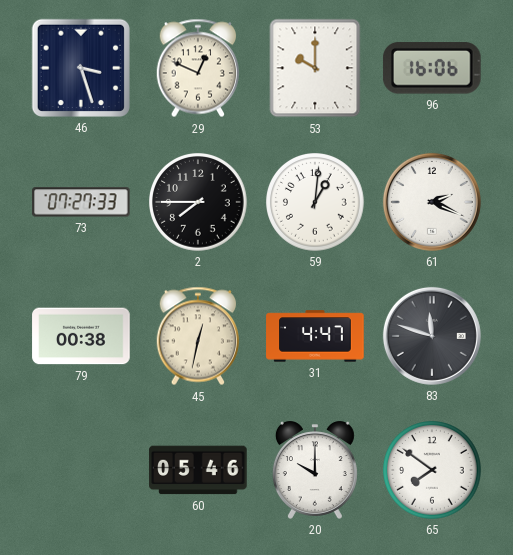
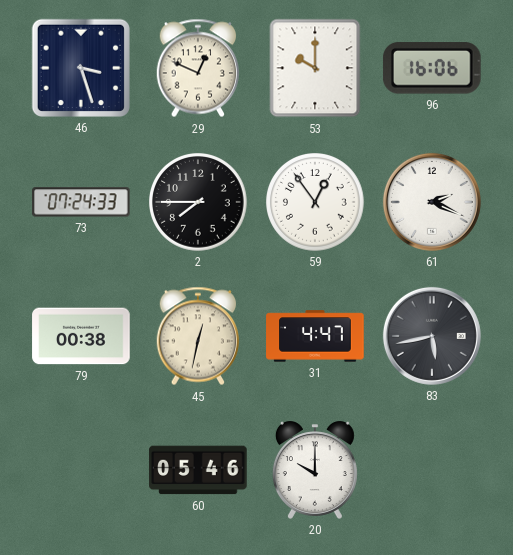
73: 07:27 -> 07:24 (81, 202)
59: 1:01 -> 12:54 (316, 203)
83: 11:48 -> 5:43 (432, 336)
65: 7:51 -> none (433, 471)
